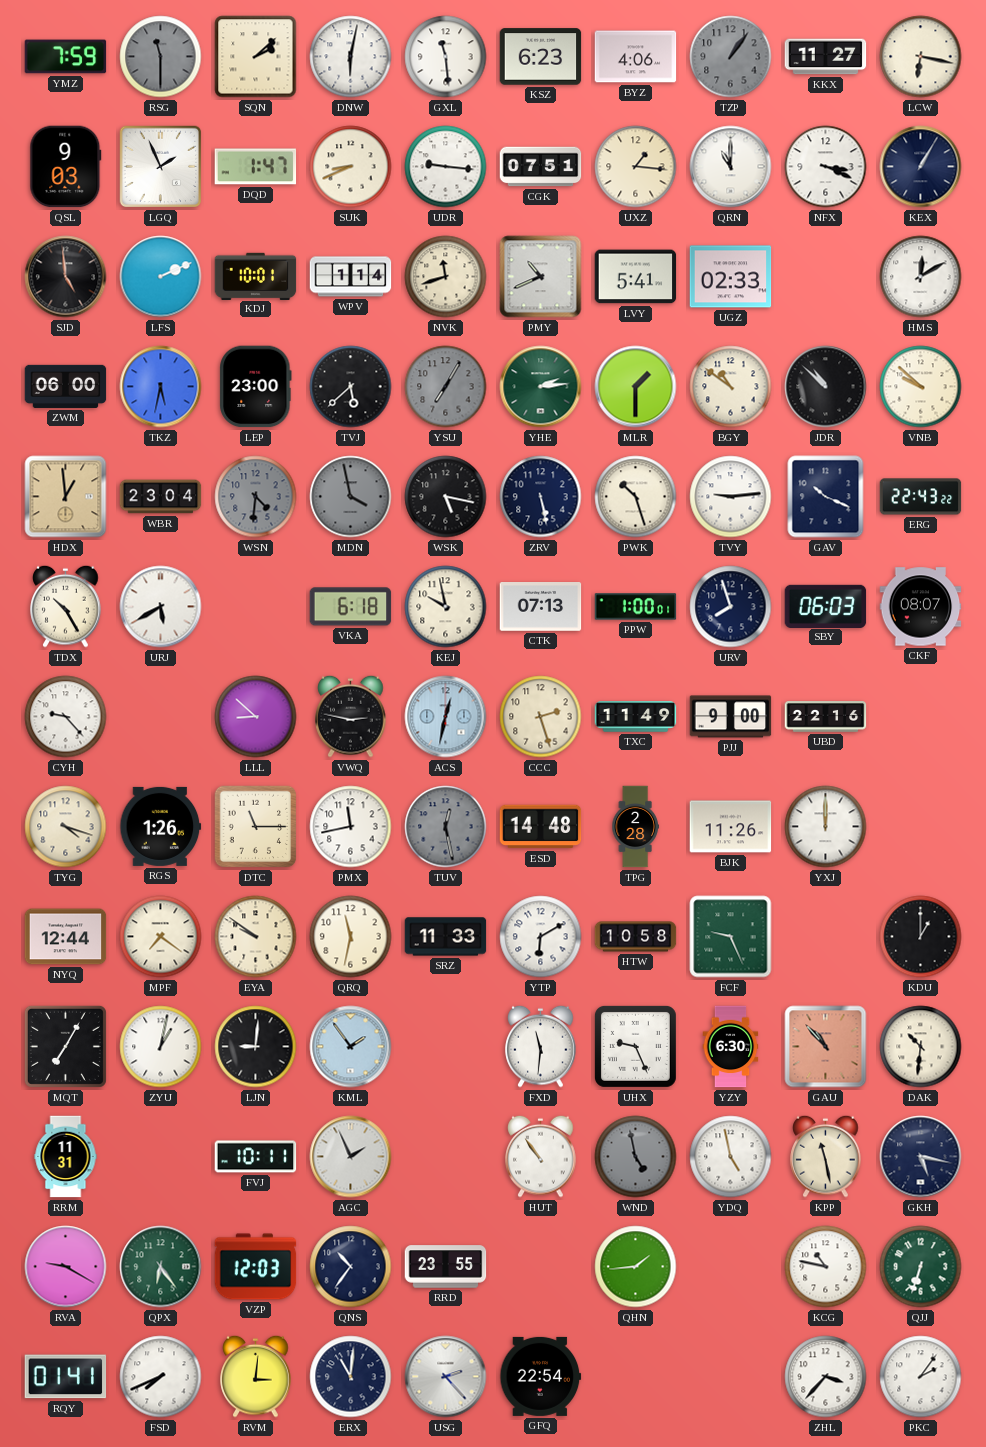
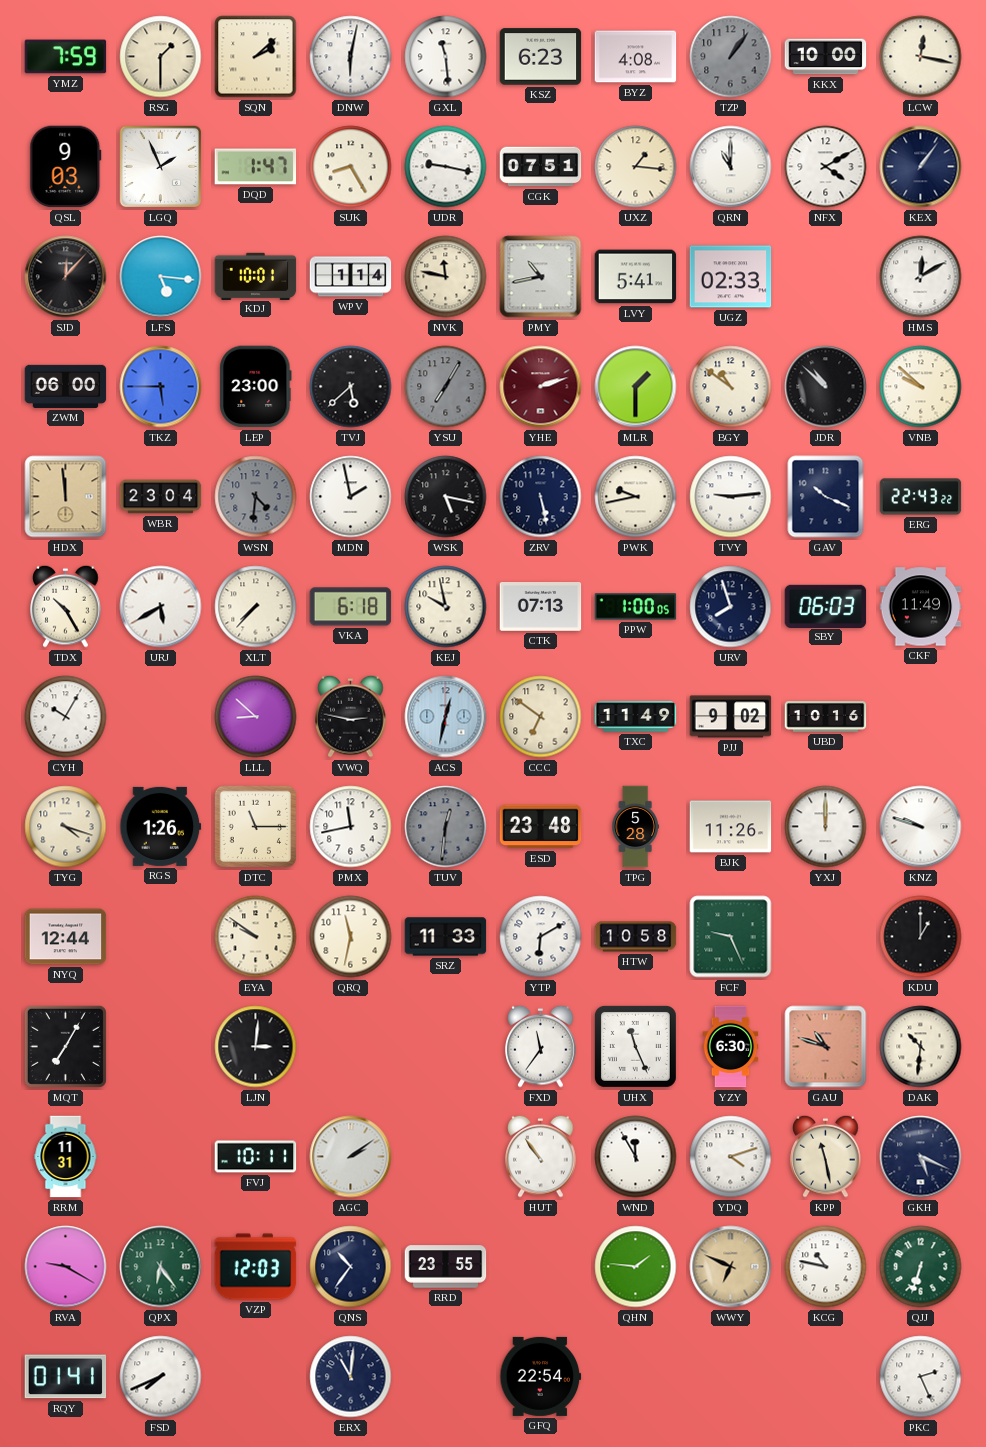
RSG: 11:30 -> 1:30 (161, 57)
RSG dial: grey -> cream (161, 57)
BYZ: 4:06 -> 4:08 (636, 57)
KKX: 11:27 -> 10:00 (826, 57)
LCW: 6:17 -> 12:17 (921, 57)
SUK: 8:41 -> 8:25 (351, 167)
UDR: 9:16 -> 9:17 (446, 167)
NFX: 3:19 -> 4:10 (826, 167)
KEX: 1:05 -> 1:06 (921, 167)
SJD: 4:59 -> 12:07 (66, 277)
LFS: 2:11 -> 5:16 (161, 277)
NVK: 11:42 -> 11:47 (446, 277)
PMY: 10:41 -> 10:43 (541, 277)
TKZ: 5:32 -> 5:45 (161, 387)
YHE: 2:14 -> 2:12 (541, 387)
YHE dial: green -> burgundy (541, 387)
HDX: 12:59 -> 11:59 (66, 497)
MDN: 3:58 -> 1:58 (351, 497)
MDN dial: grey -> white (351, 497)
PWK: 10:27 -> 9:43 (636, 497)
XLT: none -> 7:37 (256, 607)
PPW: 1:00:01 -> 1:00:05 (636, 607)
CKF: 08:07 -> 11:49 (921, 607)
CYH: 9:23 -> 10:05 (66, 717)
CCC: 2:27 -> 6:51 (541, 717)
PJJ: 9:00 -> 9:02 (731, 717)
UBD: 22:16 -> 10:16 (826, 717)
TUV: 12:28 -> 12:31 (446, 827)
ESD: 14:48 -> 23:48 (541, 827)
TPG: 2:28 -> 5:28 (635, 827)
KNZ: none -> 9:48 (921, 827)
MPF: 7:21 -> none (161, 937)
ZYU: 1:02 -> none (161, 1047)
LJN: 9:01 -> 3:01 (256, 1047)
KML: 1:54 -> none (351, 1047)
FXD: 11:31 -> 11:36 (541, 1046)
UHX: 9:26 -> 11:26 (635, 1046)
GAU: 10:53 -> 10:48 (826, 1047)
AGC: 1:56 -> 2:09 (351, 1157)
WND: 4:58 -> 11:55 (636, 1157)
WND dial: grey -> white (636, 1157)
YDQ: 4:58 -> 4:12 (731, 1157)
GKH: 5:17 -> 5:19 (921, 1157)
QHN: 1:44 -> 1:46 (636, 1267)
WWY: none -> 6:49 (731, 1267)
RVM: 3:01 -> none (256, 1376)
USG: 2:23 -> none (446, 1377)
ZHL: 3:37 -> none (826, 1377)
PKC: 2:06 -> 2:26 (921, 1377)
